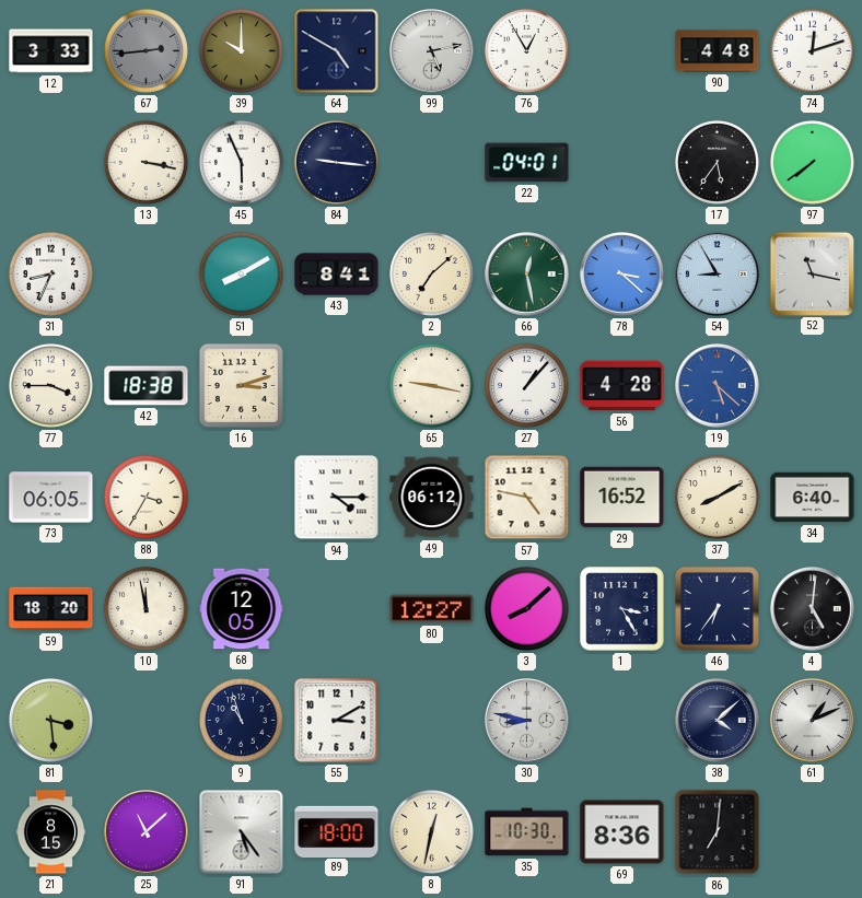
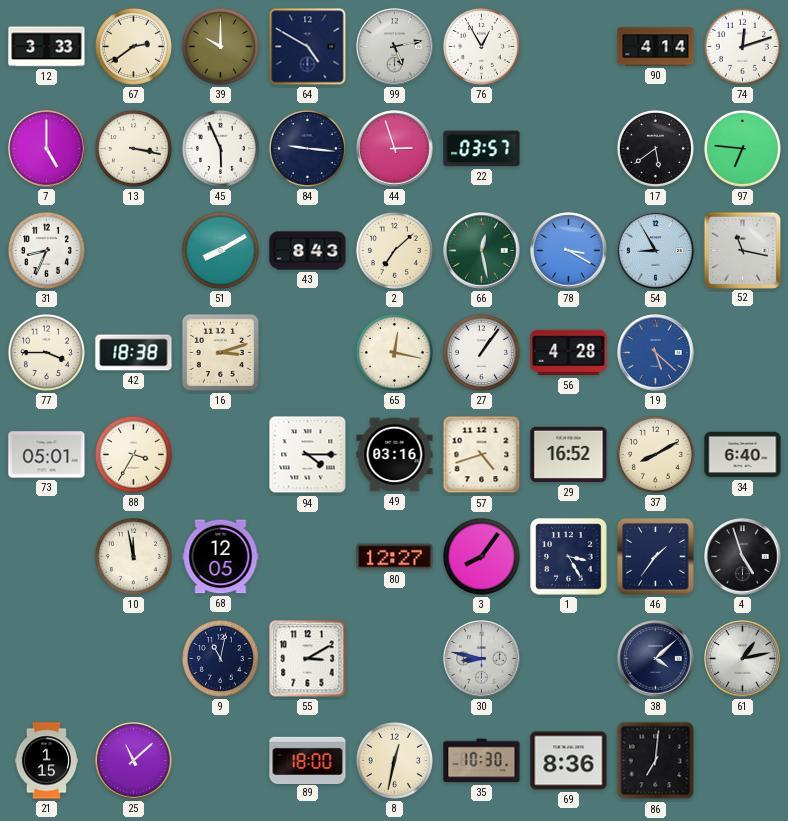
67: 2:44 -> 2:39 (133, 46)
67 dial: grey -> cream (133, 46)
90: 4:48 -> 4:14 (656, 47)
7: none -> 5:00 (47, 149)
44: none -> 2:57 (395, 149)
22: 04:01 -> 03:57 (482, 149)
17: 5:36 -> 5:39 (655, 148)
97: 7:39 -> 6:46 (742, 148)
43: 8:41 -> 8:43 (308, 251)
78: 3:22 -> 3:20 (569, 251)
65: 9:17 -> 12:17 (394, 352)
27: 1:07 -> 1:06 (481, 352)
73: 06:05 -> 05:01 (47, 455)
49: 06:12 -> 03:16 (395, 455)
57: 4:47 -> 4:42 (482, 455)
59: 18:20 -> none (51, 609)
3: 8:08 -> 8:06 (481, 556)
46: 6:36 -> 1:36 (656, 557)
4: 5:01 -> 4:57 (743, 557)
81: 3:29 -> none (50, 720)
9: 10:57 -> 11:02 (220, 658)
61: 1:11 -> 1:13 (743, 659)
21: 8:15 -> 1:15 (47, 761)
91: 5:24 -> none (242, 832)
